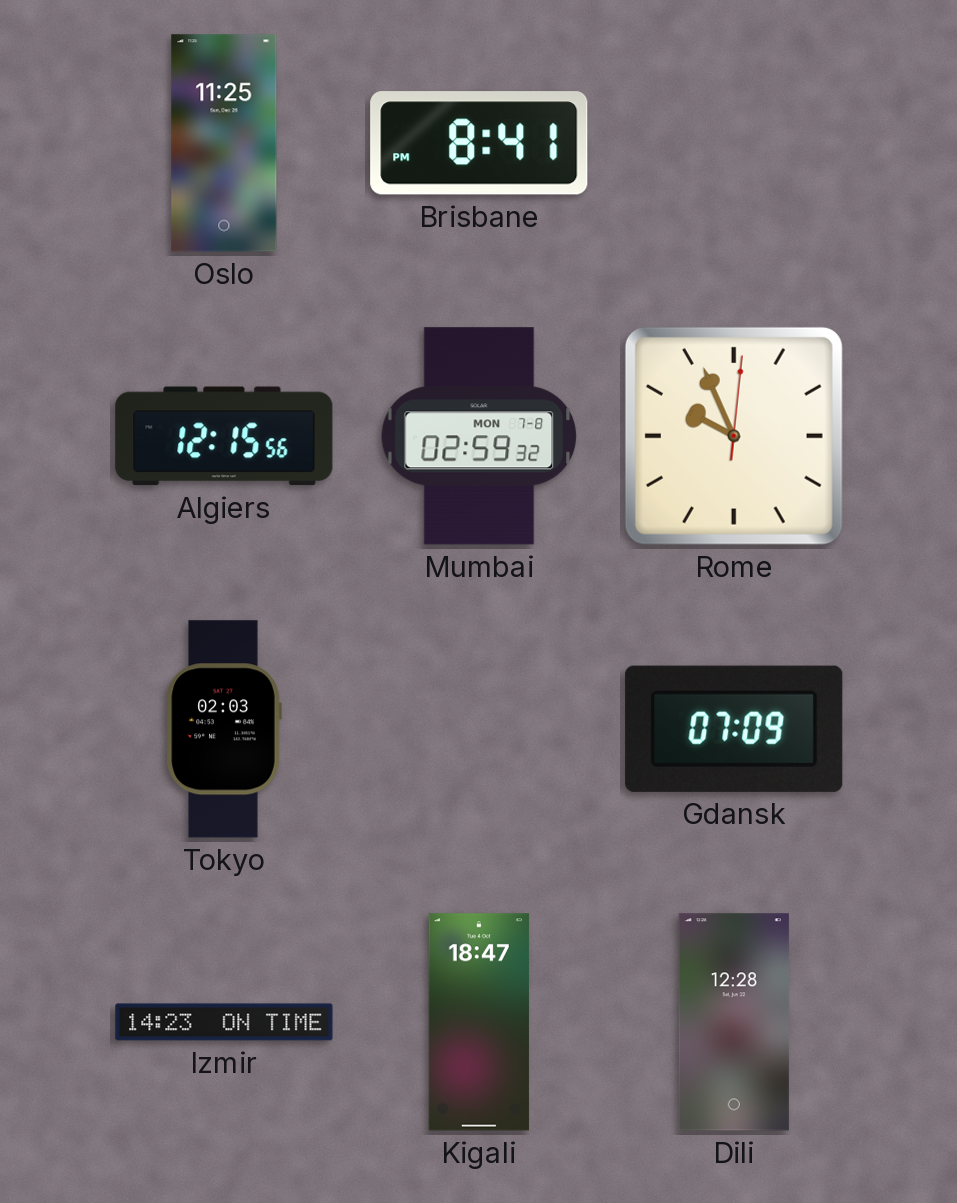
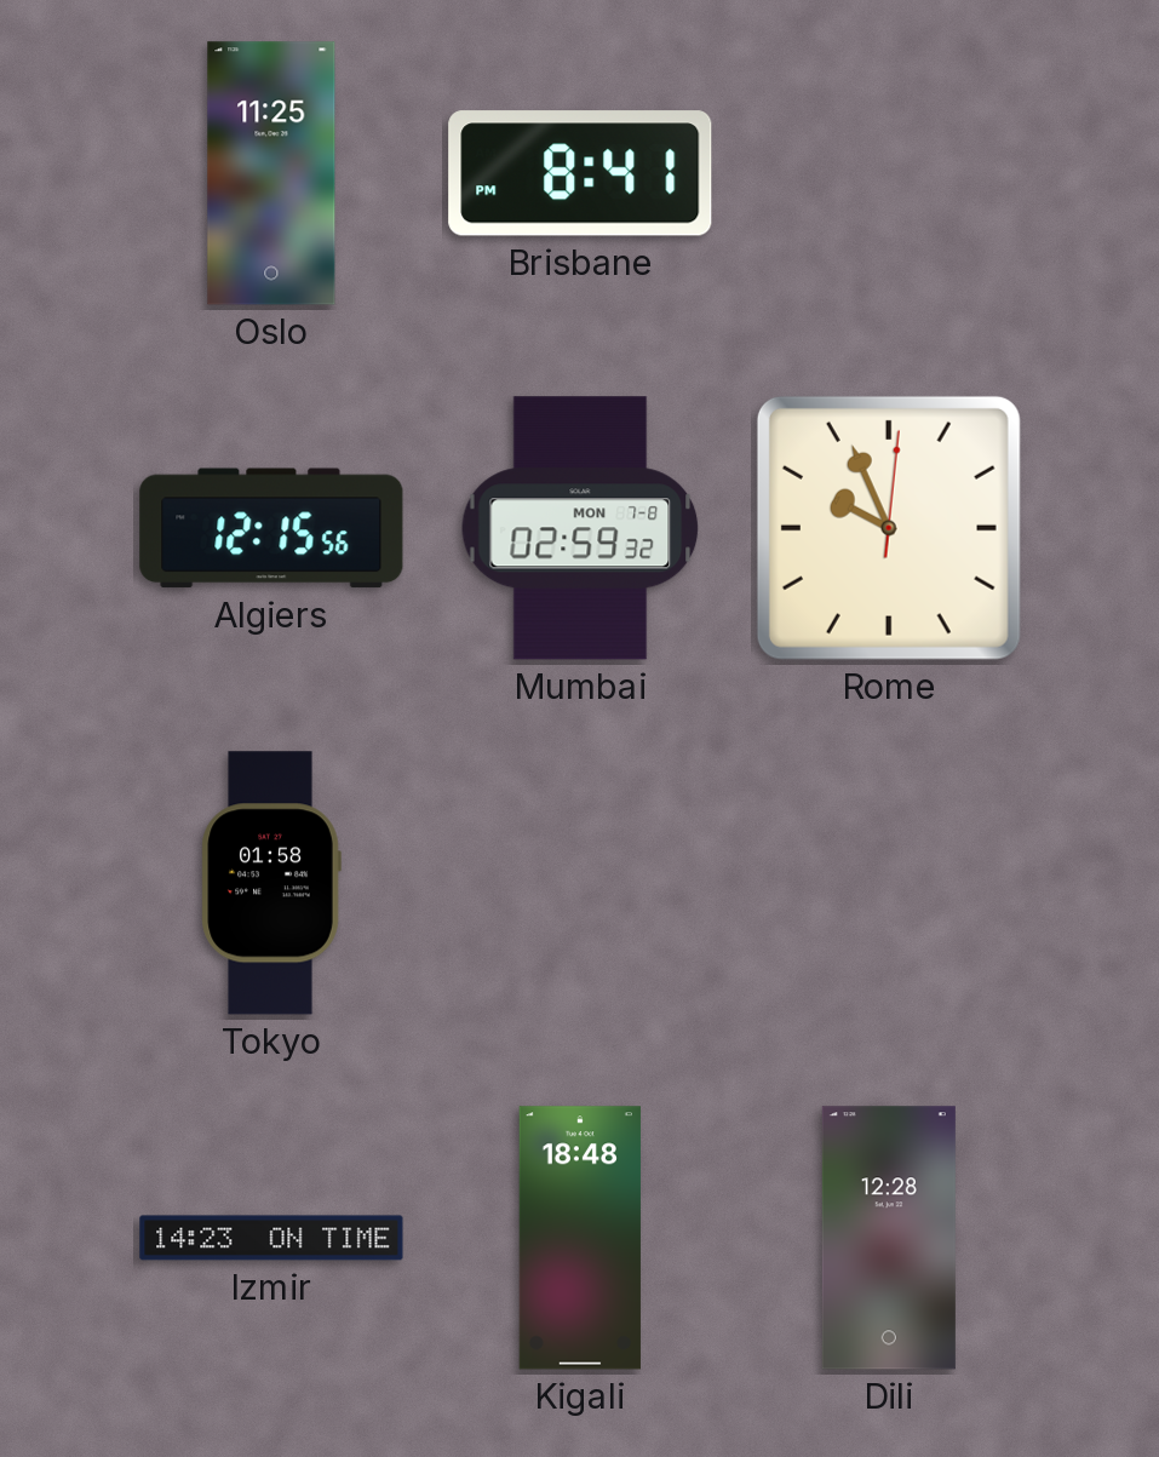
Tokyo: 02:03 -> 01:58 (271, 883)
Gdansk: 07:09 -> none (734, 729)
Kigali: 18:47 -> 18:48 (580, 1238)
